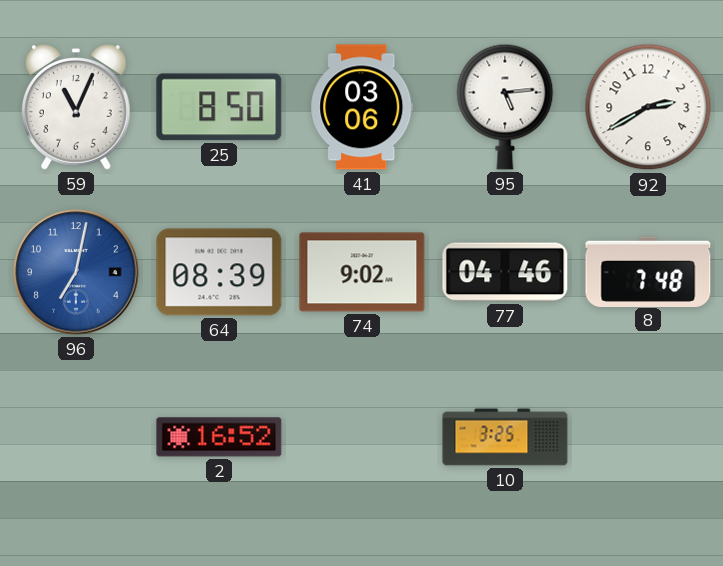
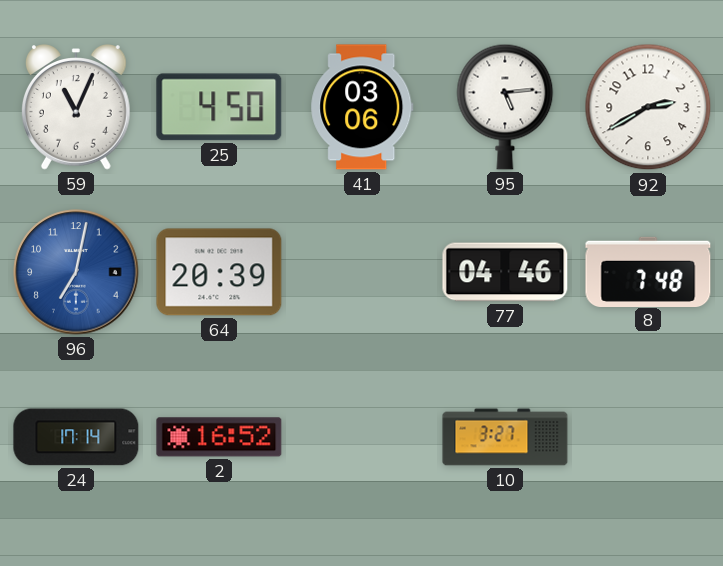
25: 8:50 -> 4:50 (219, 107)
64: 08:39 -> 20:39 (219, 272)
74: 9:02 -> none (362, 272)
24: none -> 17:14 (76, 437)
10: 3:25 -> 3:27 (505, 437)
